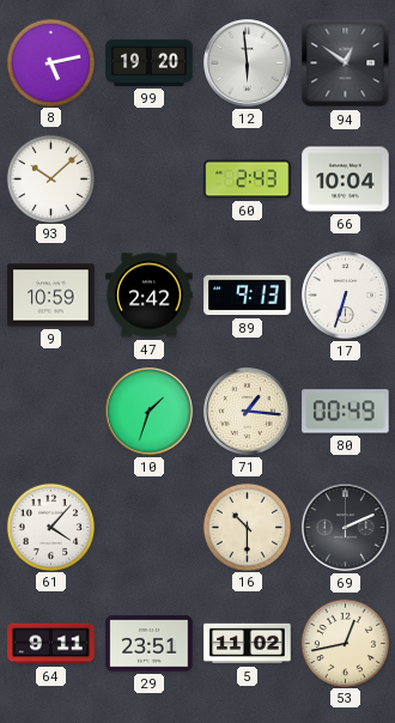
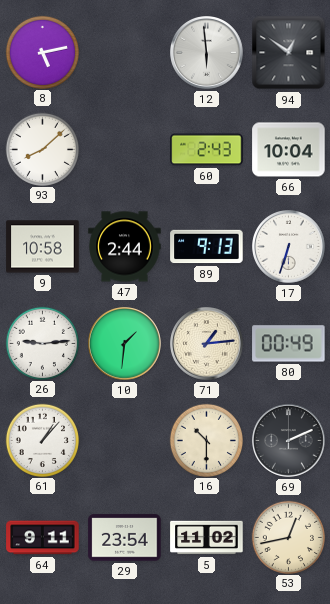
99: 19:20 -> none (150, 62)
93: 10:08 -> 8:08 (42, 149)
9: 10:59 -> 10:58 (43, 247)
47: 2:42 -> 2:44 (125, 247)
26: none -> 9:14 (42, 343)
10: 1:33 -> 1:31 (125, 344)
71: 1:16 -> 1:14 (207, 344)
61: 4:07 -> 1:07 (42, 440)
29: 23:51 -> 23:54 (125, 538)
